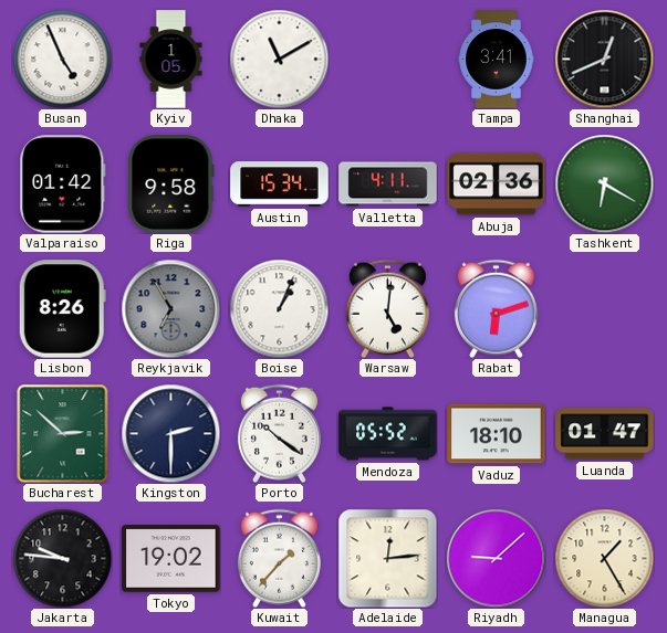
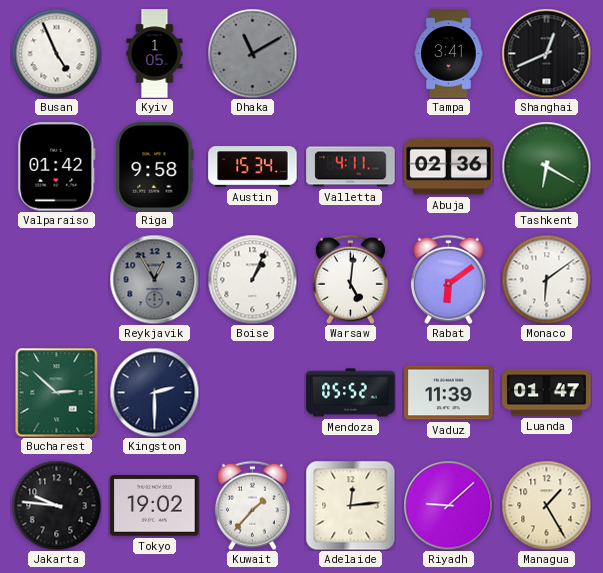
Dhaka dial: white -> grey (252, 53)
Lisbon: 8:26 -> none (62, 309)
Reykjavik: 6:55 -> 12:55 (154, 279)
Rabat: 6:12 -> 6:09 (448, 279)
Monaco: none -> 6:09 (546, 279)
Porto: 10:21 -> none (279, 433)
Vaduz: 18:10 -> 11:39 (449, 393)
